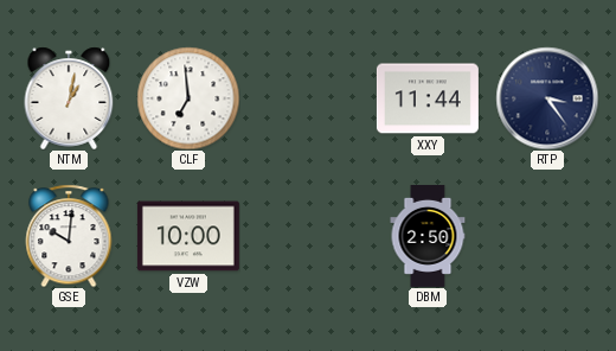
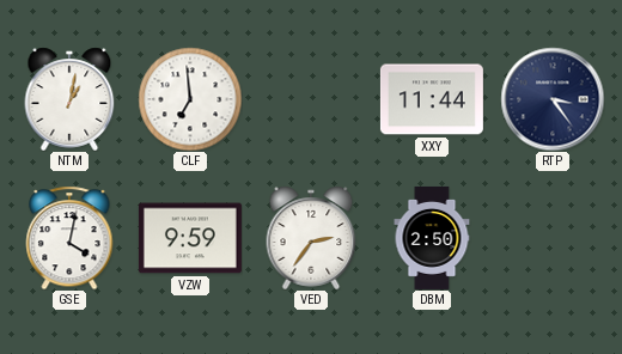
GSE: 10:01 -> 4:02 (69, 238)
VZW: 10:00 -> 9:59 (190, 238)
VED: none -> 2:36 (311, 238)
